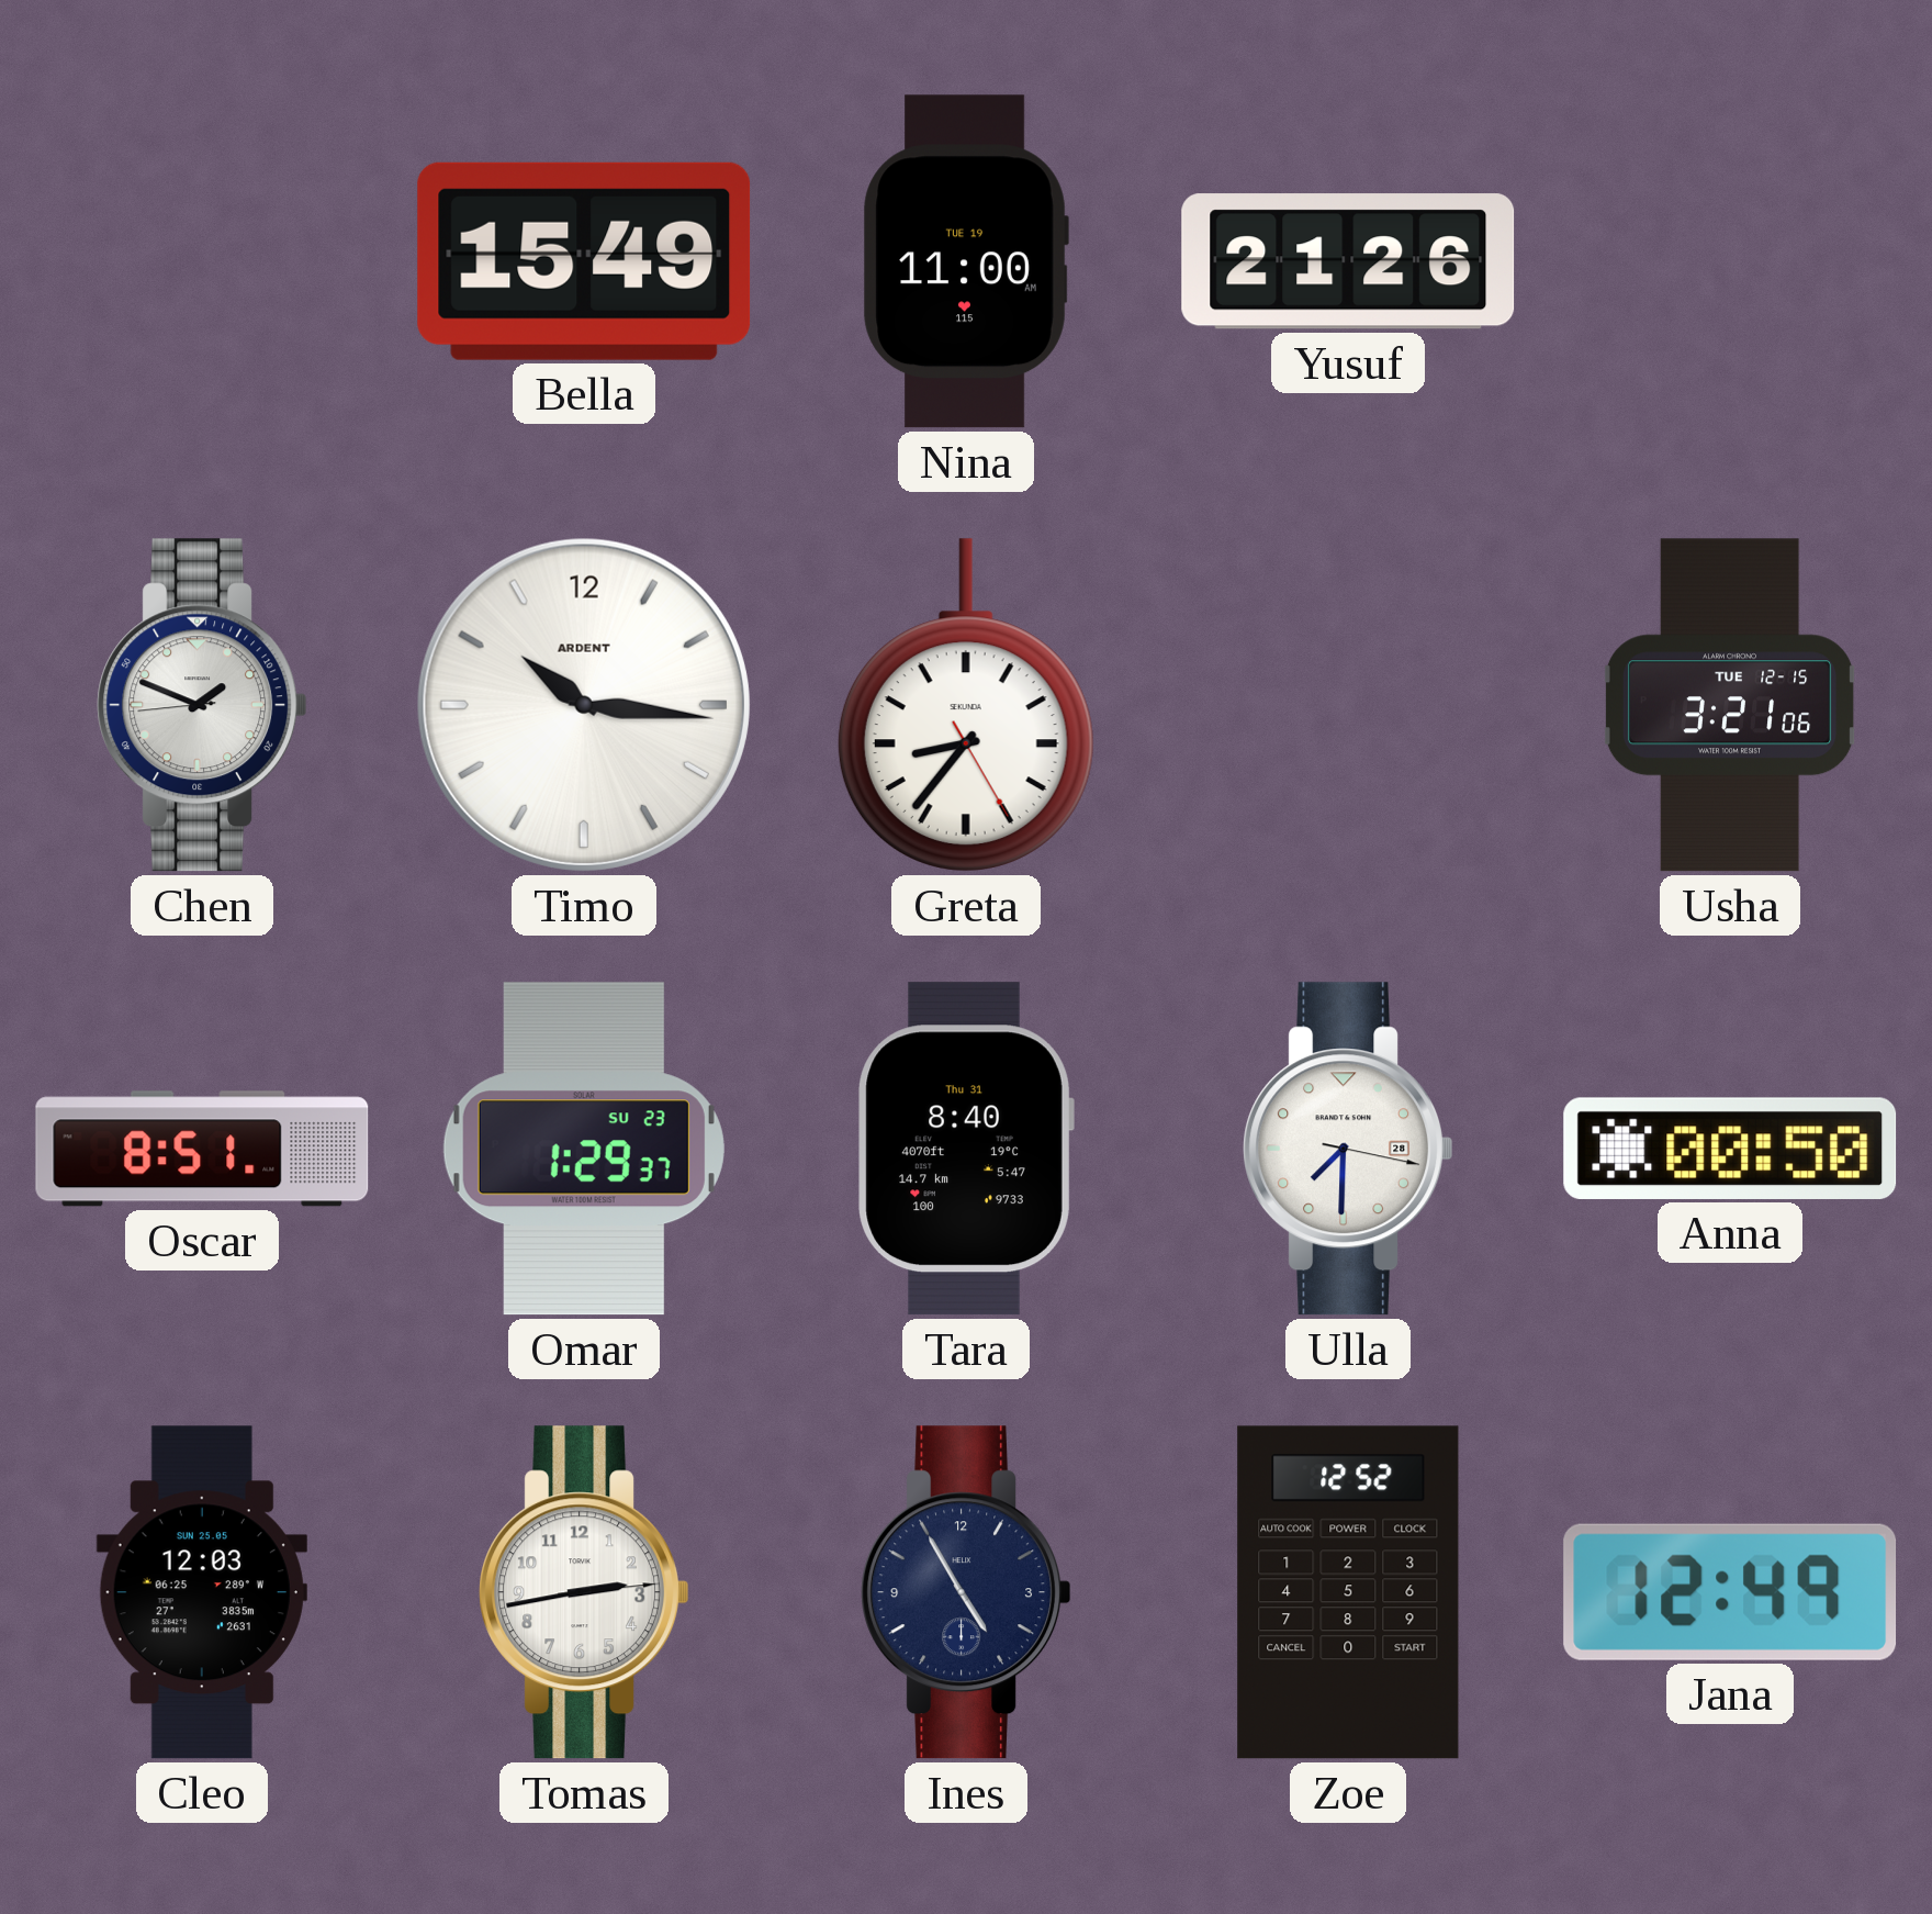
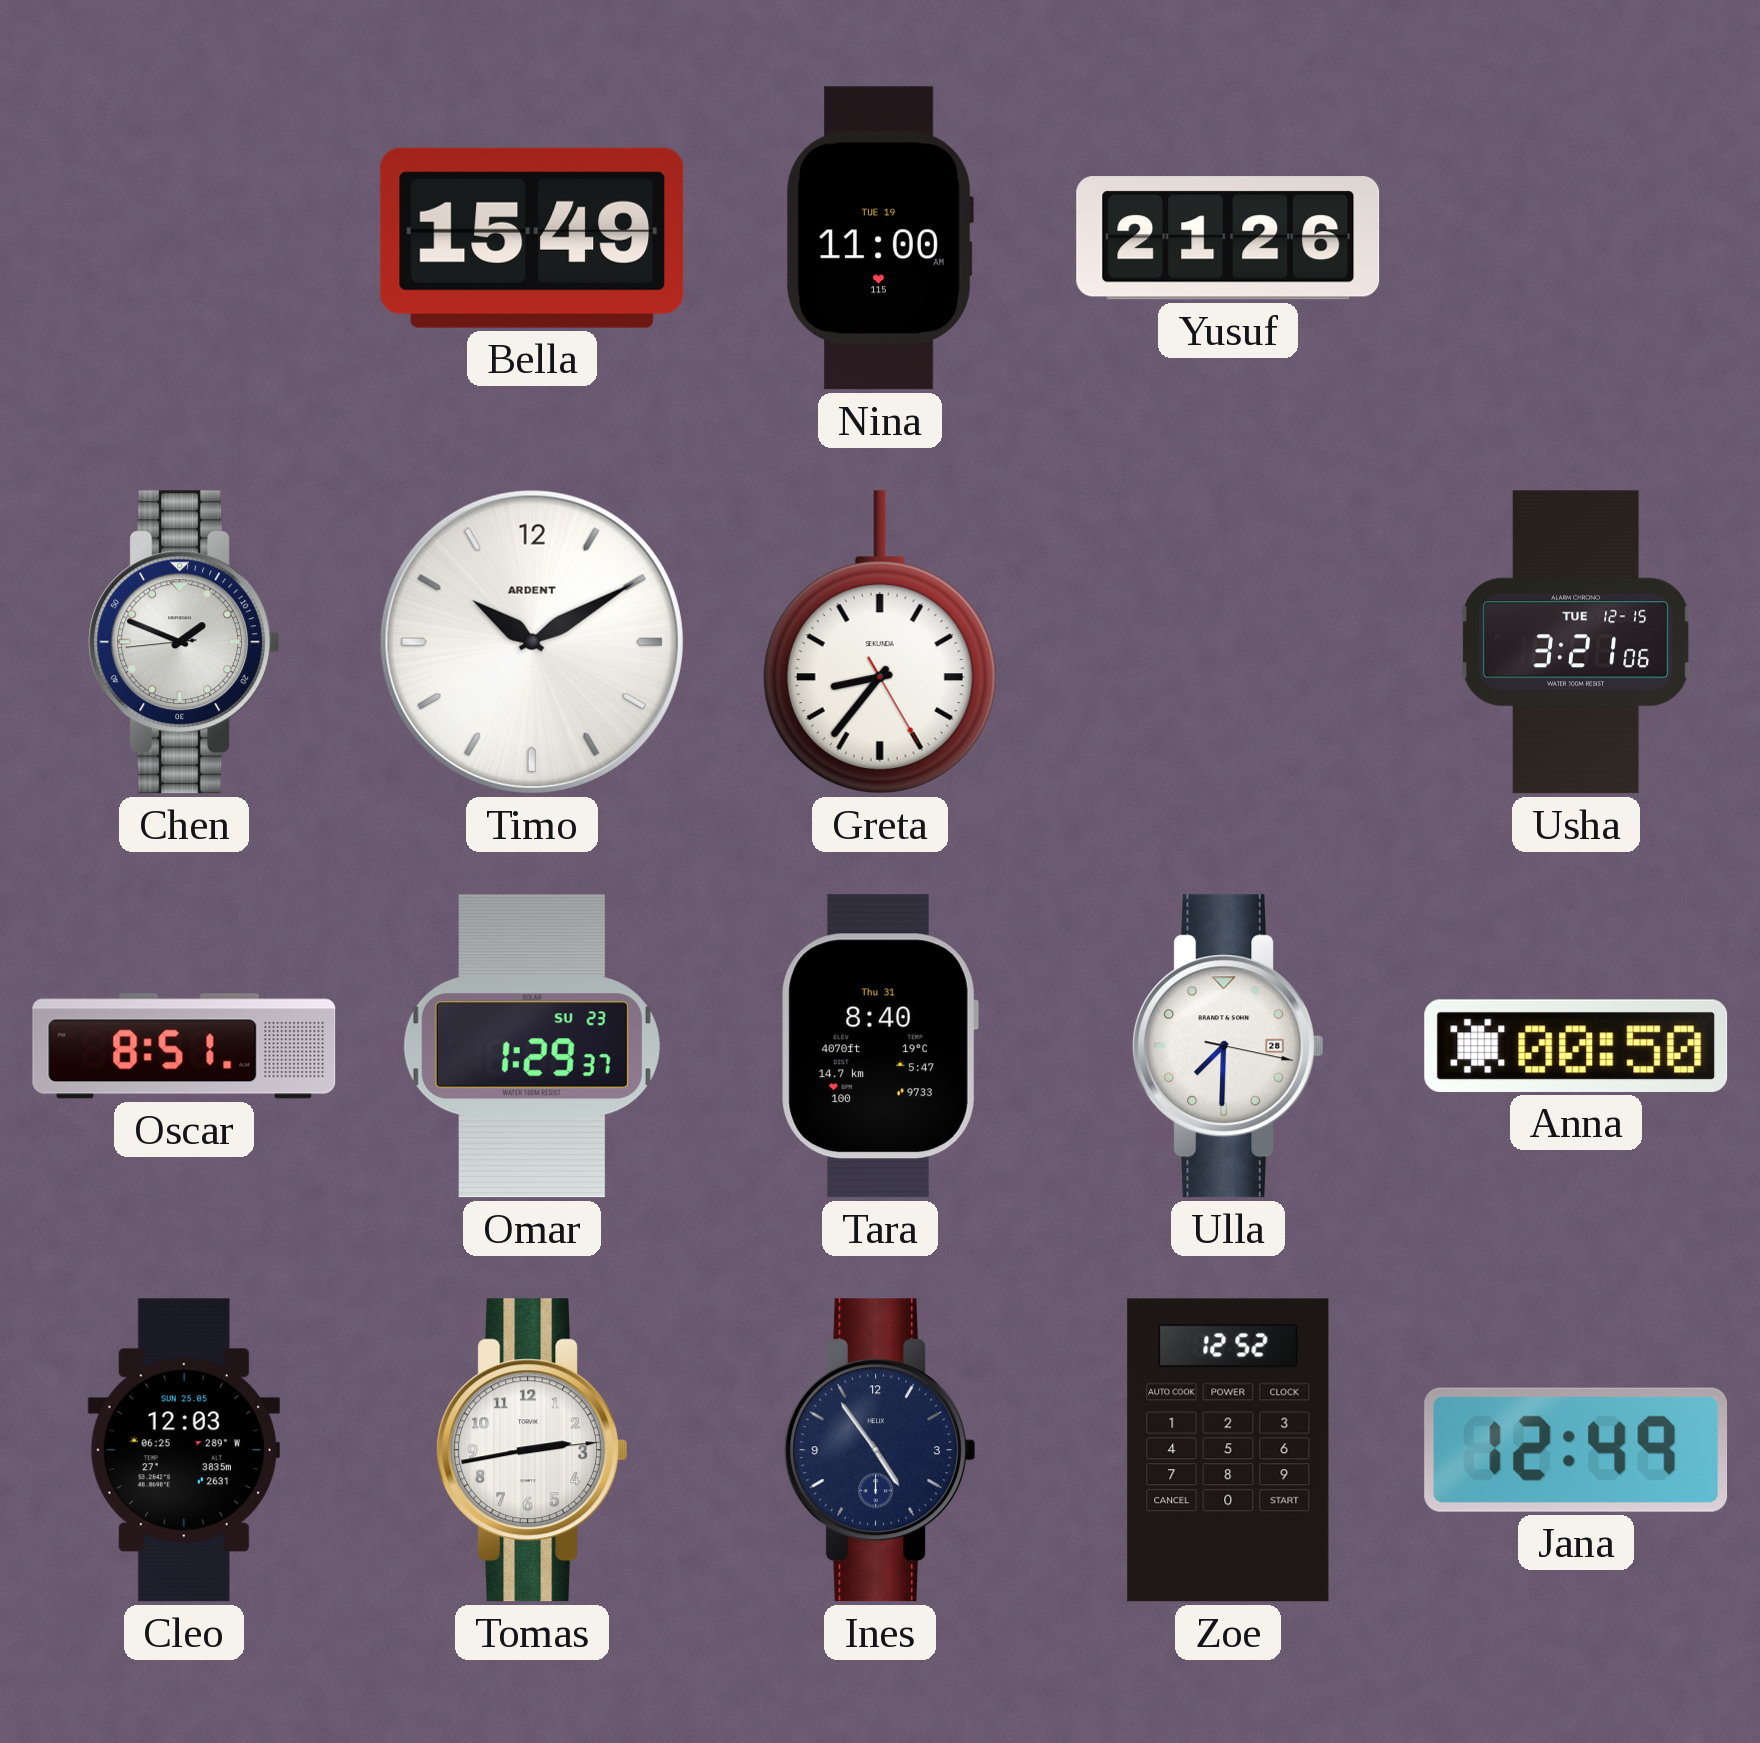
Timo: 10:16 -> 10:10 (532, 642)
Ines: 4:55 -> 4:54 (879, 1450)
